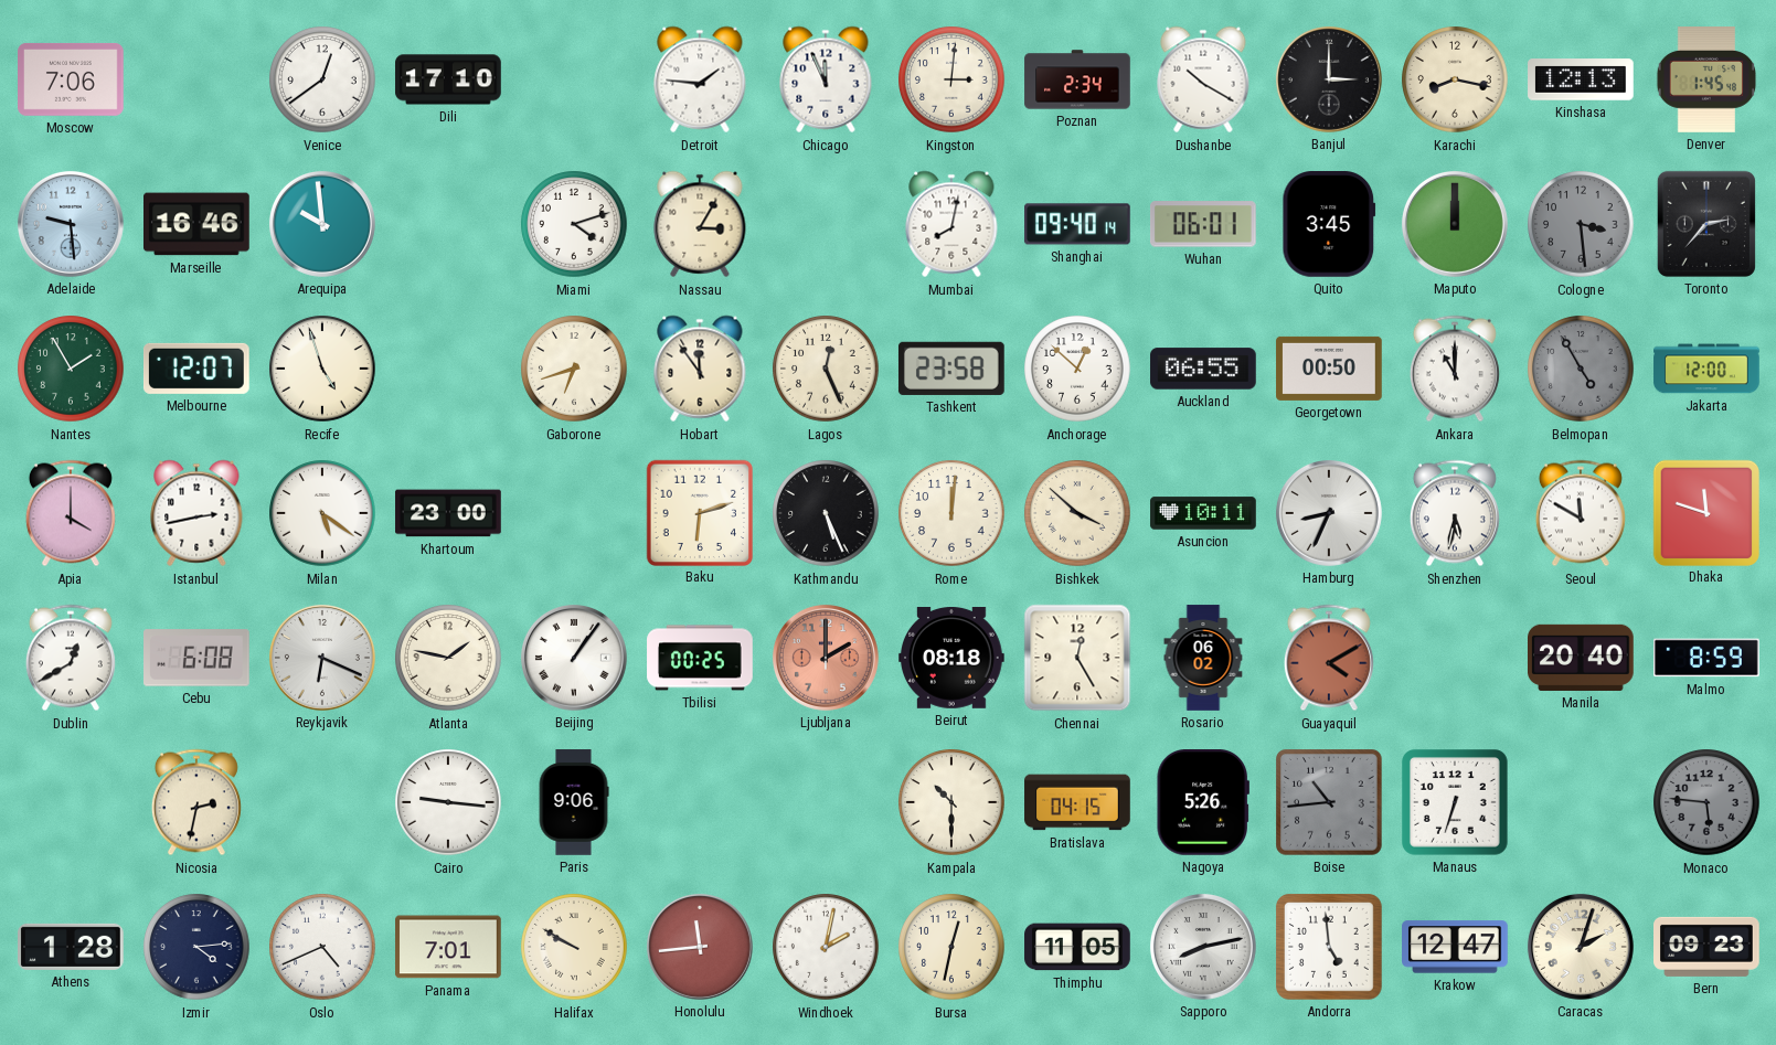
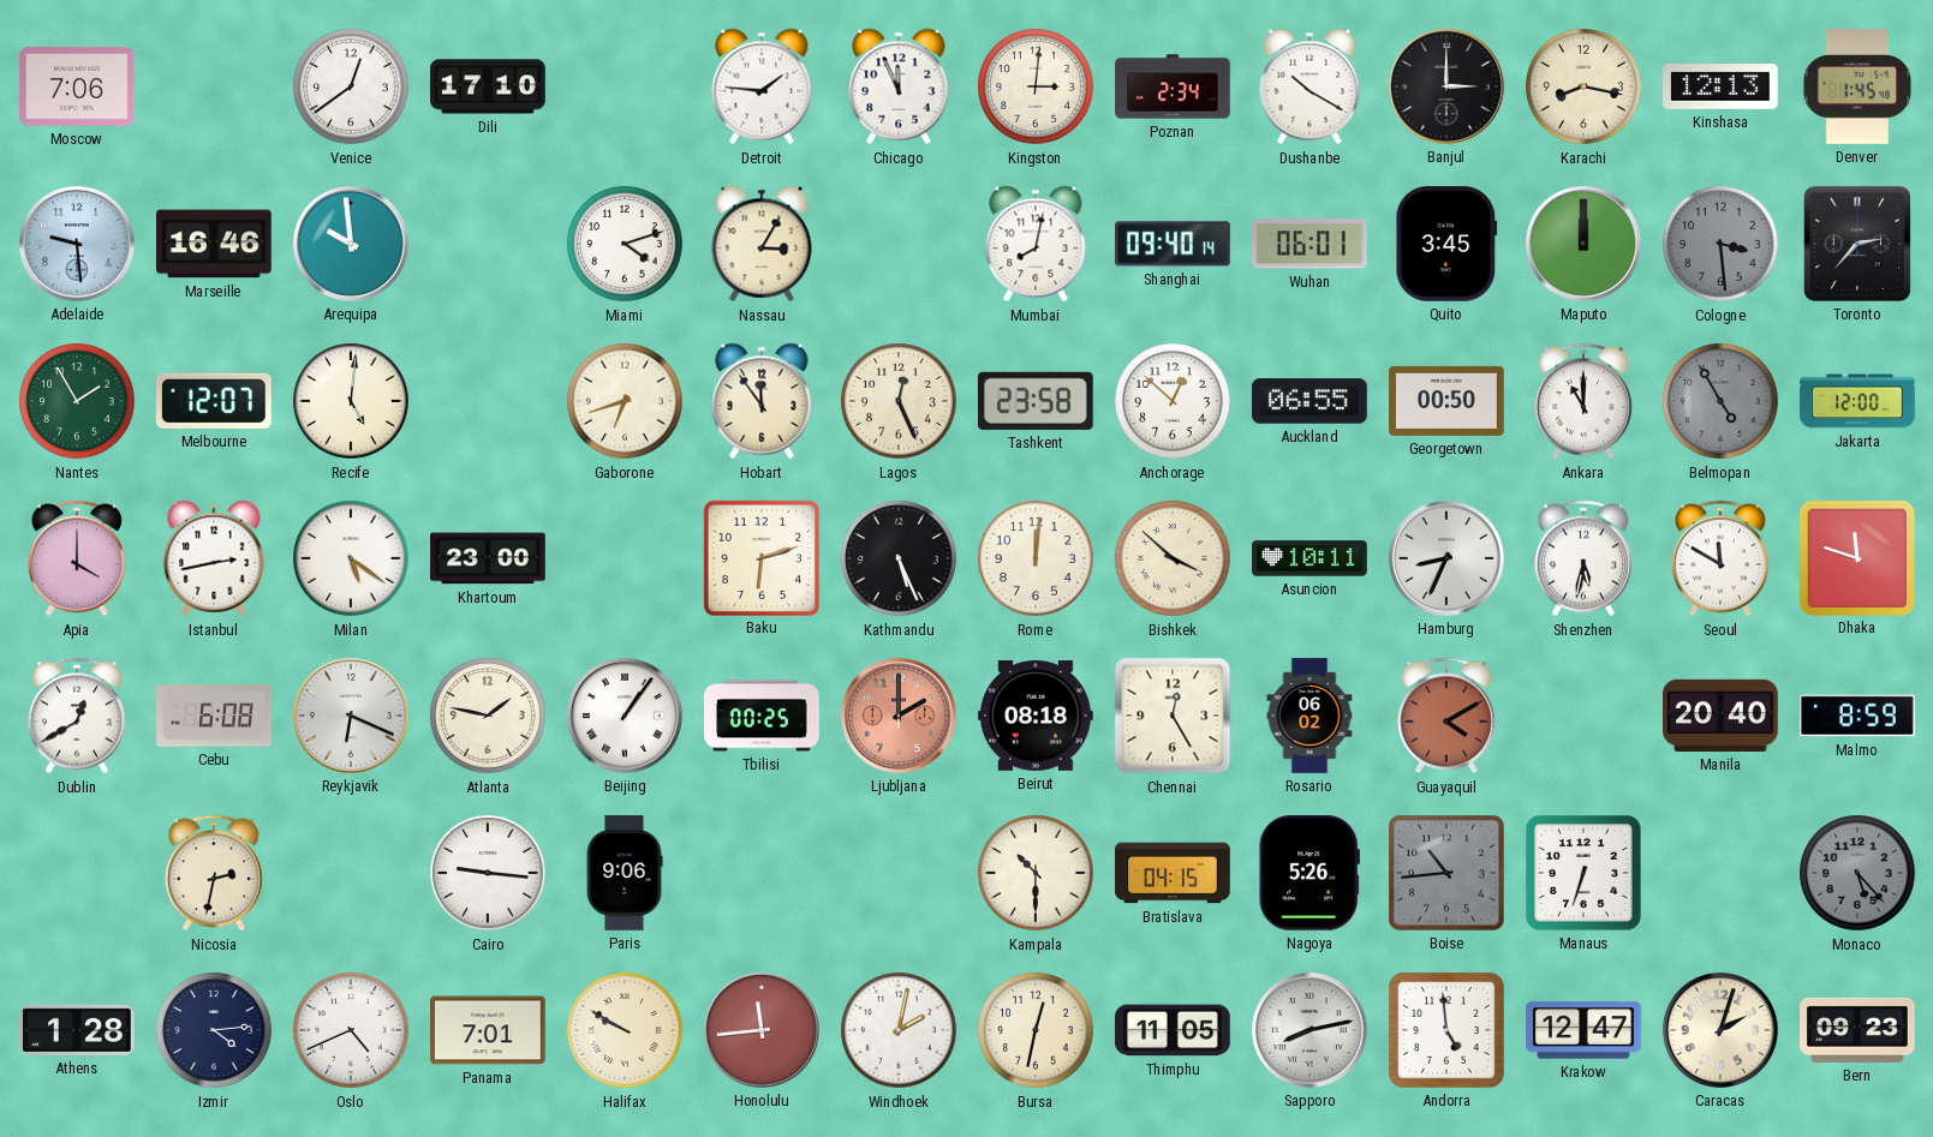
Recife: 4:57 -> 5:01 (351, 401)
Monaco: 5:46 -> 5:23 (1857, 873)
